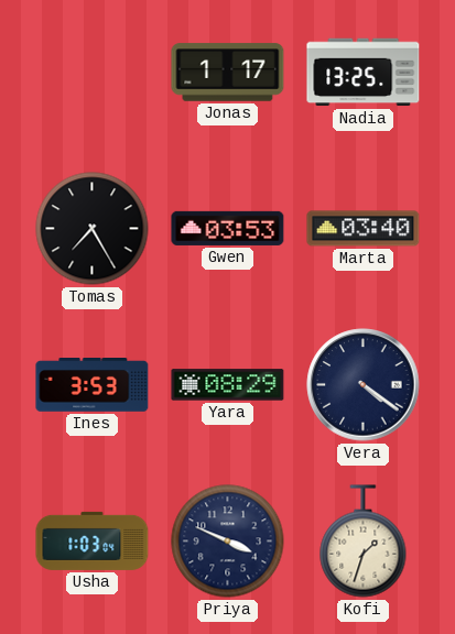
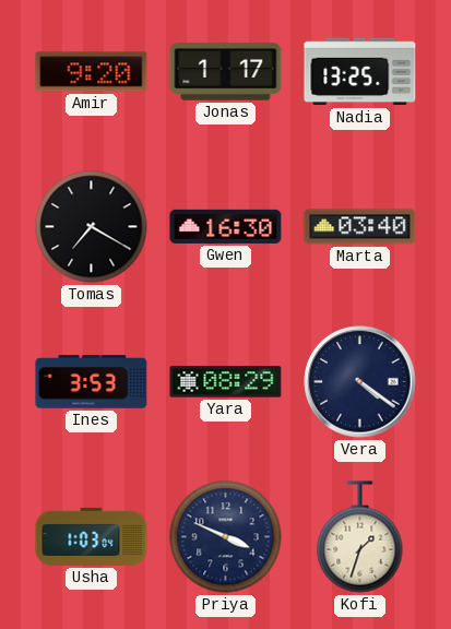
Amir: none -> 9:20 (92, 72)
Tomas: 7:25 -> 7:20 (92, 227)
Gwen: 03:53 -> 16:30 (226, 226)
